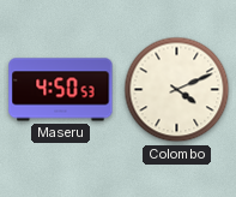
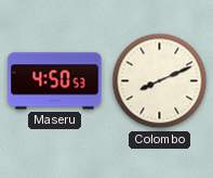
Colombo: 4:11 -> 8:11 (160, 81)
